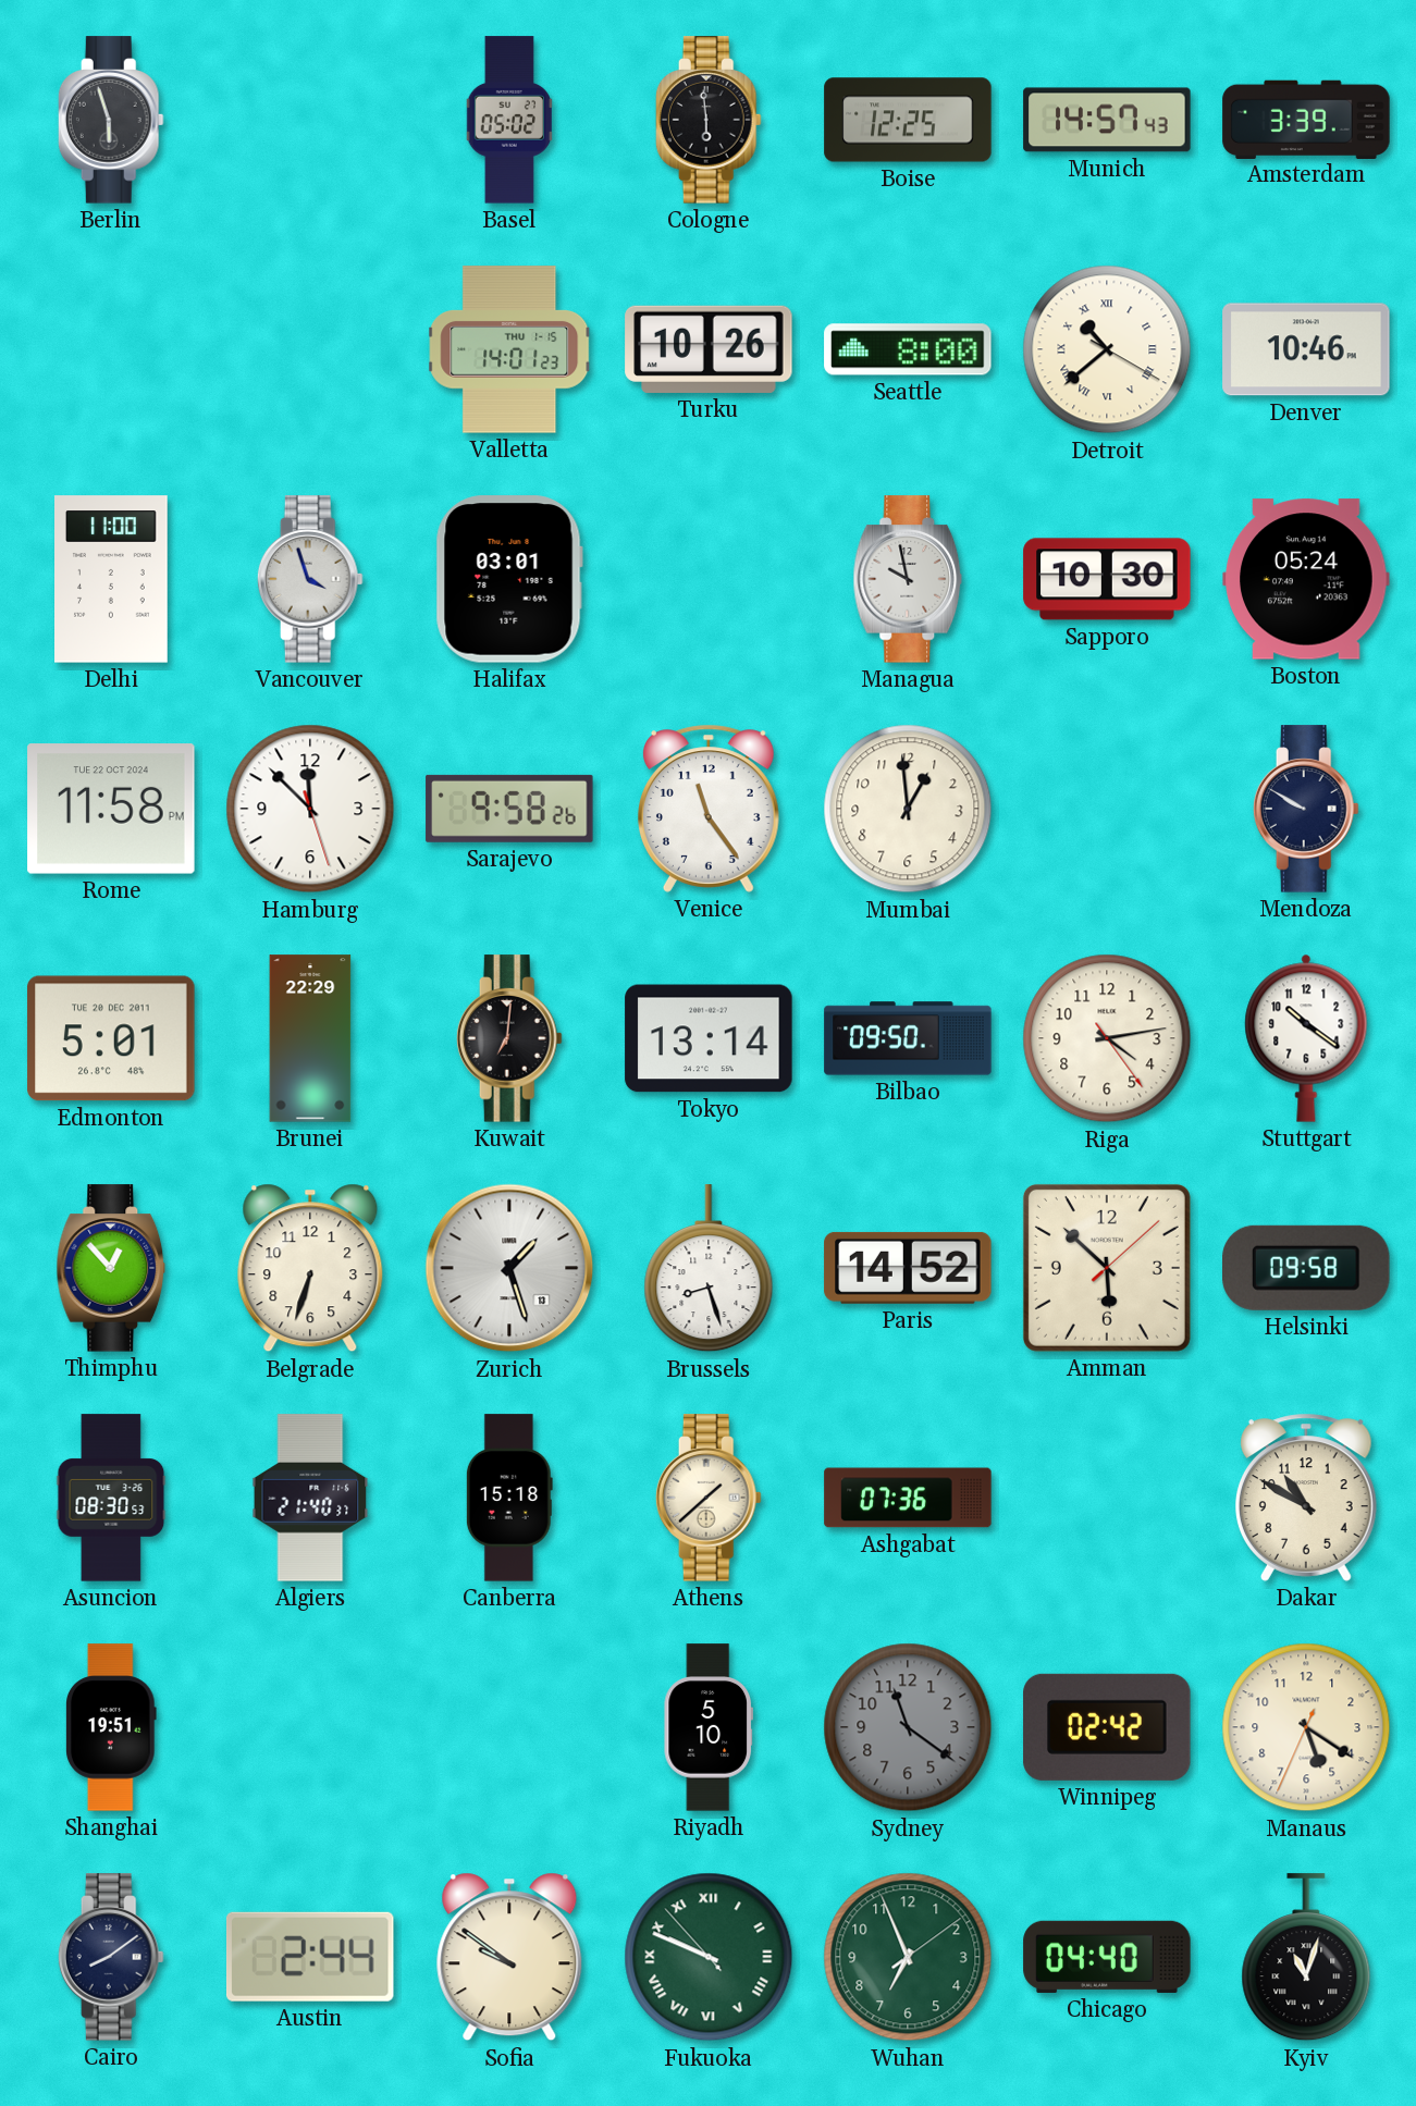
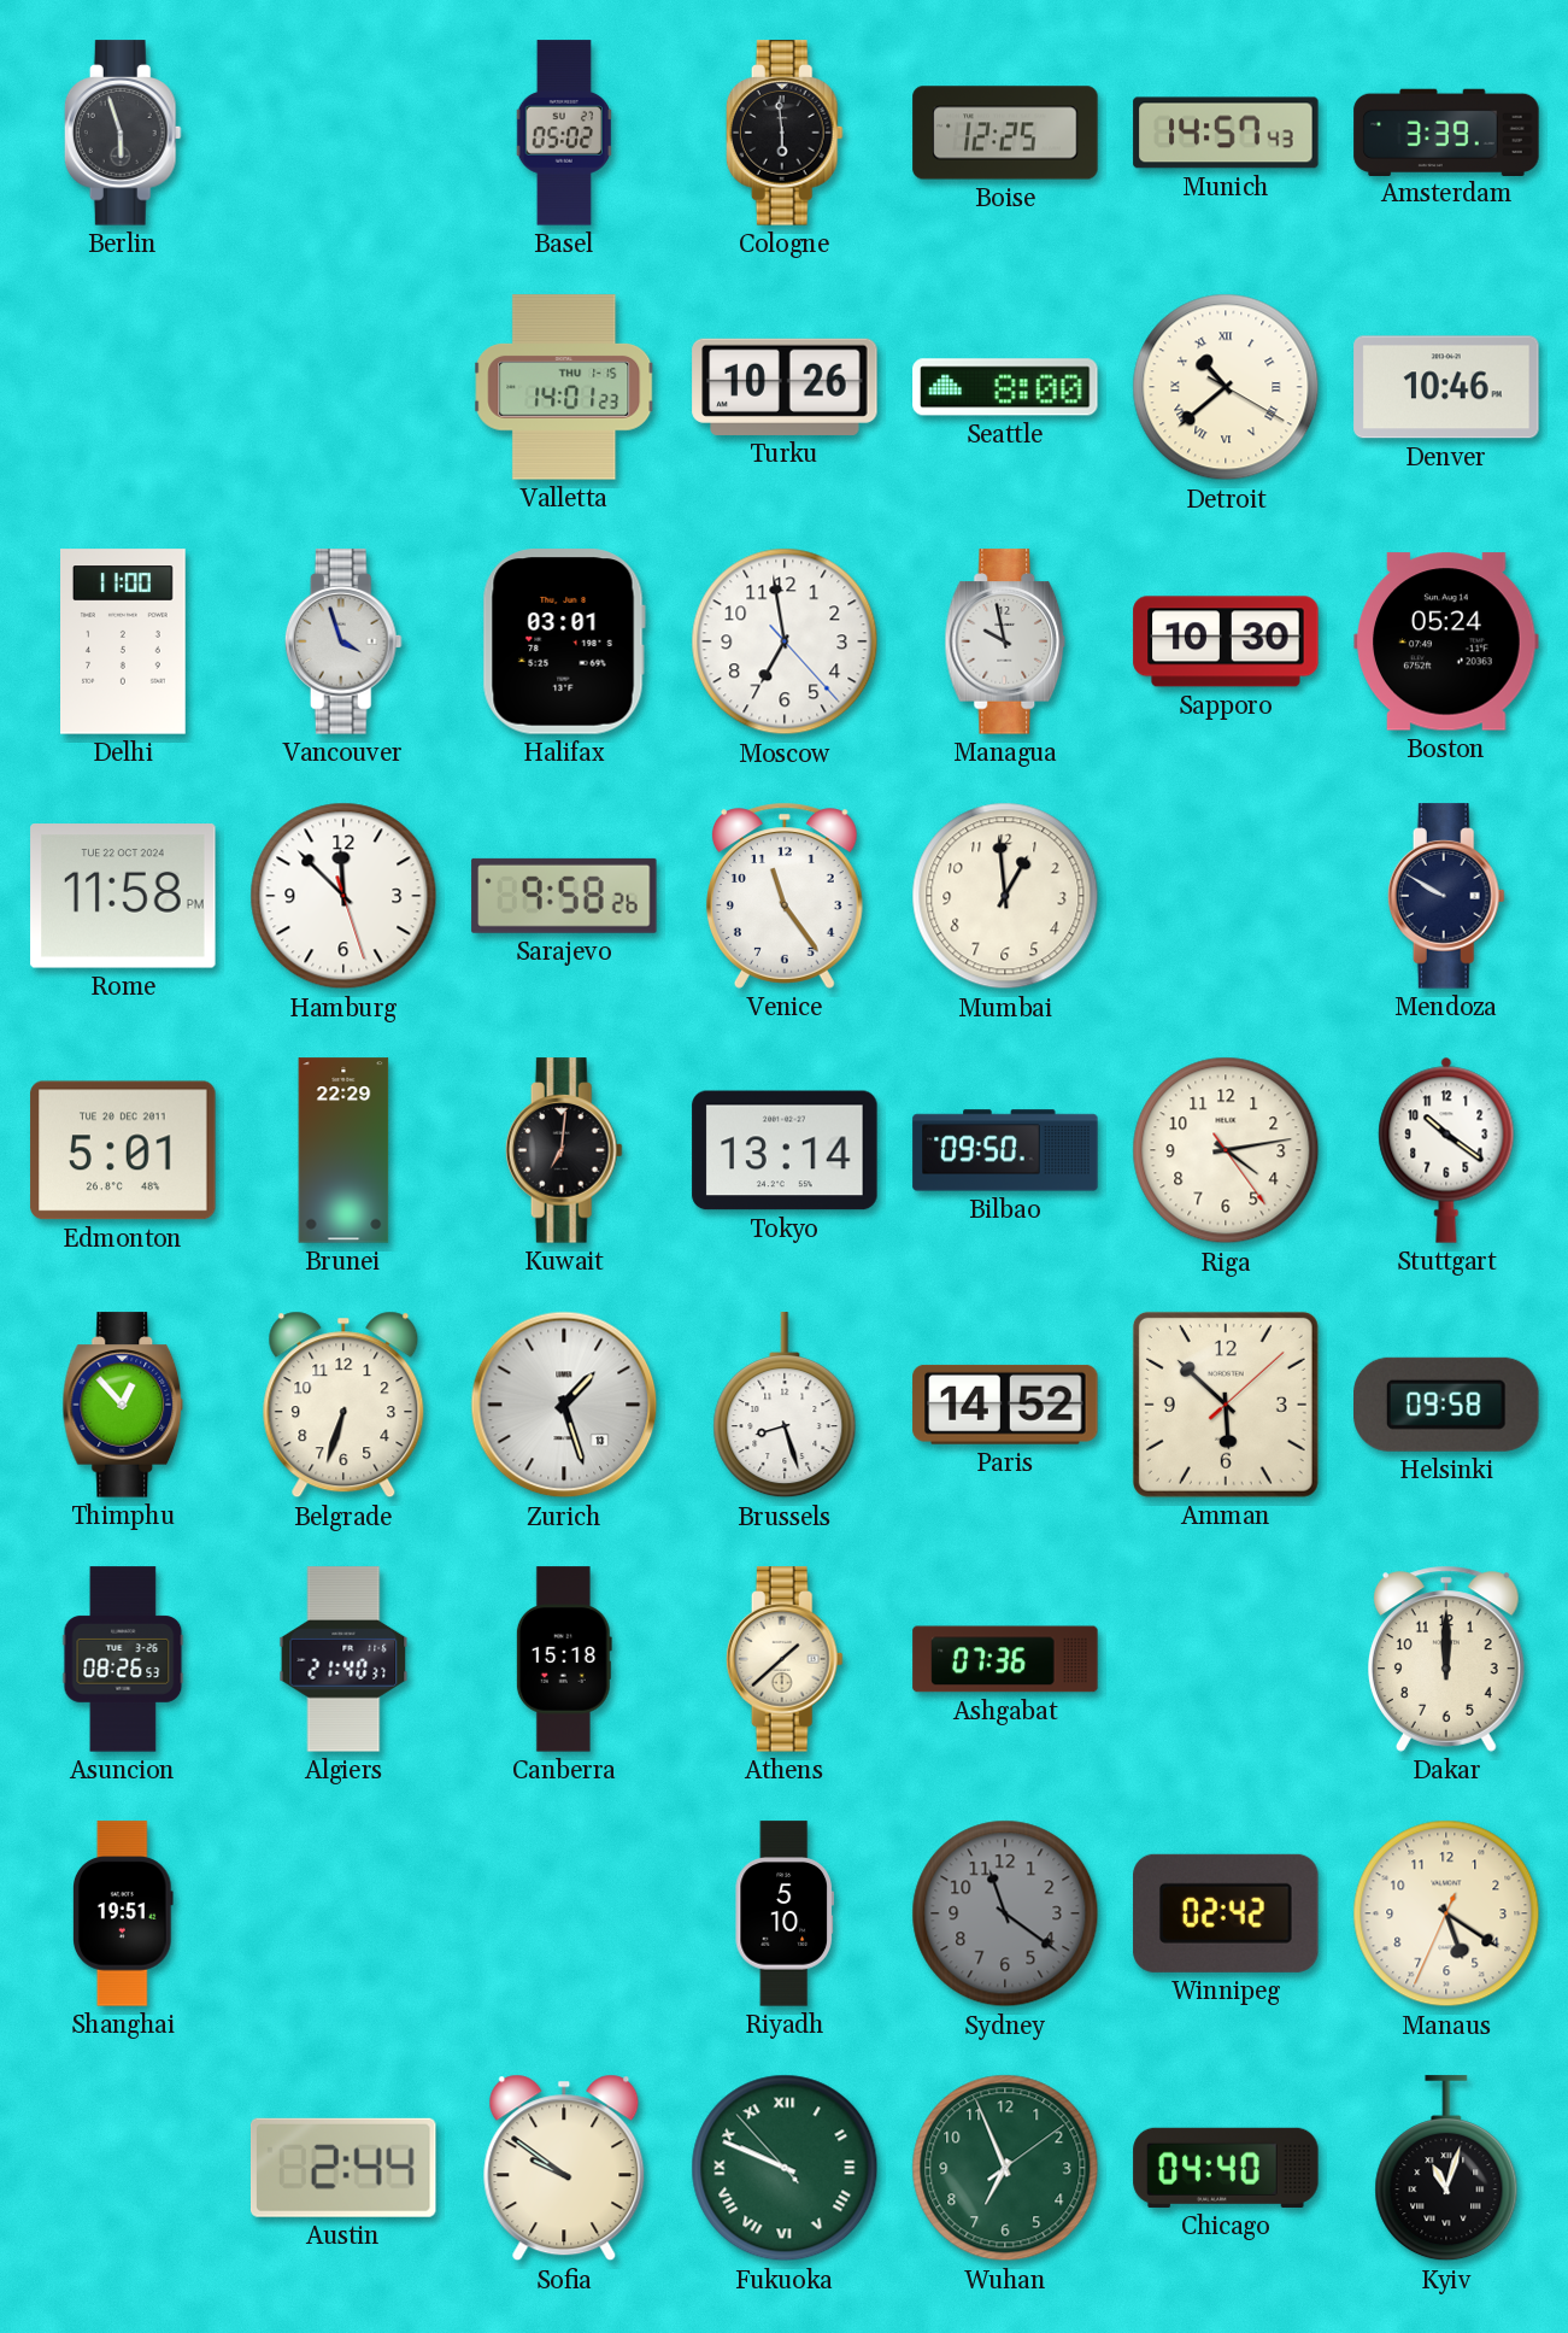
Moscow: none -> 6:58 (785, 641)
Asuncion: 08:30 -> 08:26 (123, 1659)
Dakar: 10:50 -> 12:00 (1446, 1659)
Cairo: 8:09 -> none (111, 1957)
